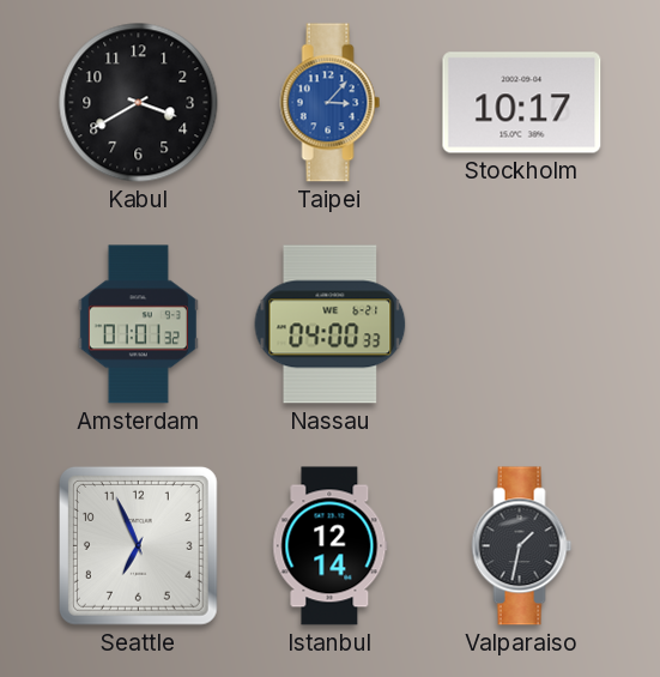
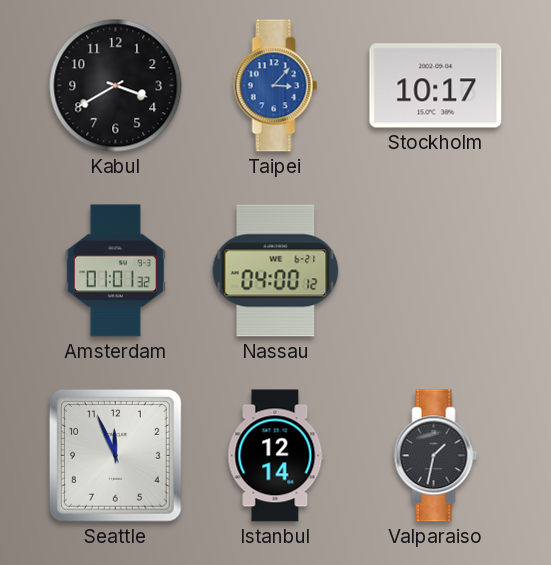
Nassau: 04:00:33 -> 04:00:12 (276, 271)
Seattle: 6:56 -> 11:56 (115, 455)
